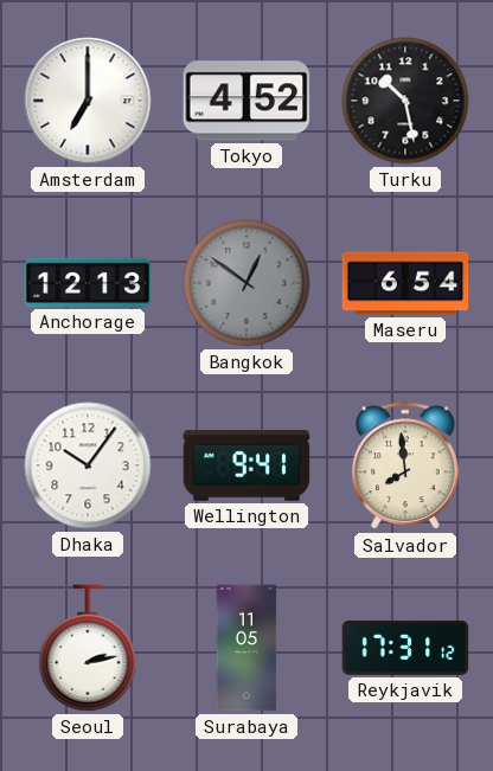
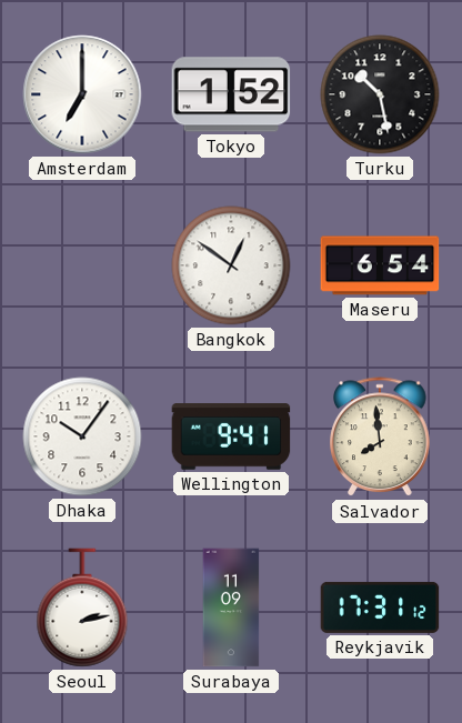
Tokyo: 4:52 -> 1:52 (231, 94)
Anchorage: 12:13 -> none (88, 282)
Bangkok dial: grey -> white (231, 265)
Surabaya: 11:05 -> 11:09 (231, 607)
